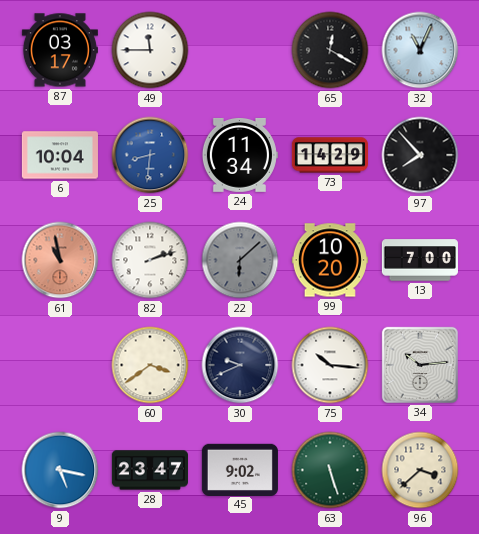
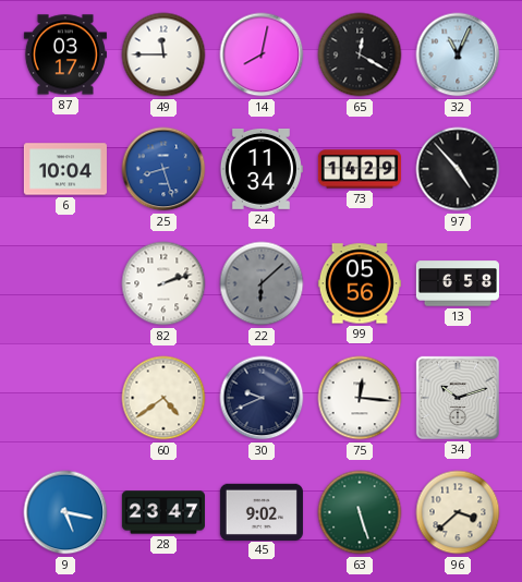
14: none -> 8:02 (262, 54)
25: 8:31 -> 8:27 (163, 169)
97: 7:53 -> 4:53 (458, 169)
61: 10:58 -> none (60, 260)
99: 10:20 -> 05:56 (360, 283)
13: 7:00 -> 6:58 (458, 283)
60: 3:39 -> 4:39 (163, 398)
75: 10:16 -> 12:16 (360, 398)
34: 10:14 -> 10:12 (458, 398)
